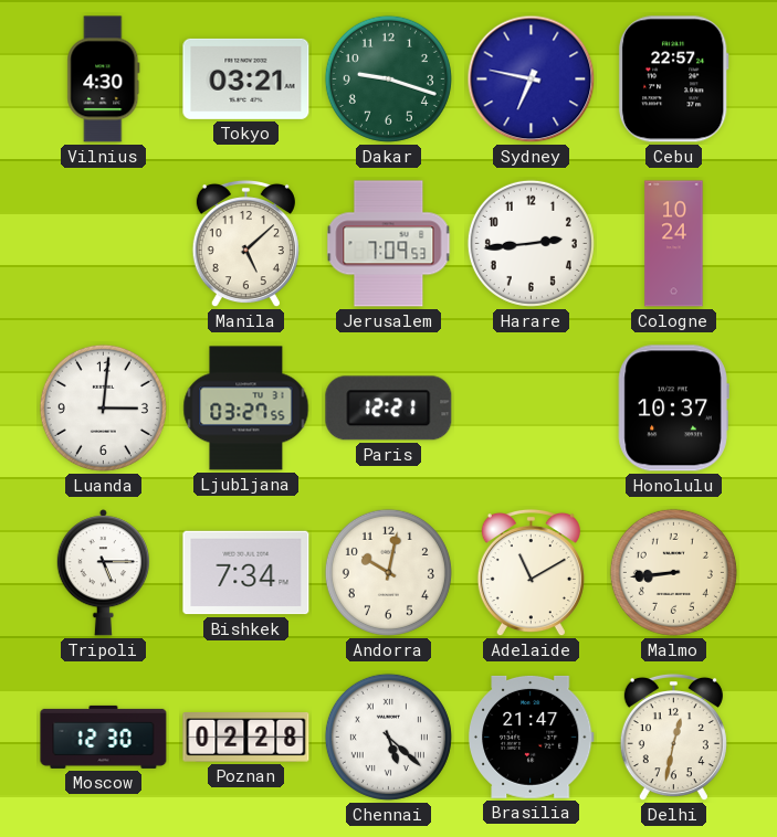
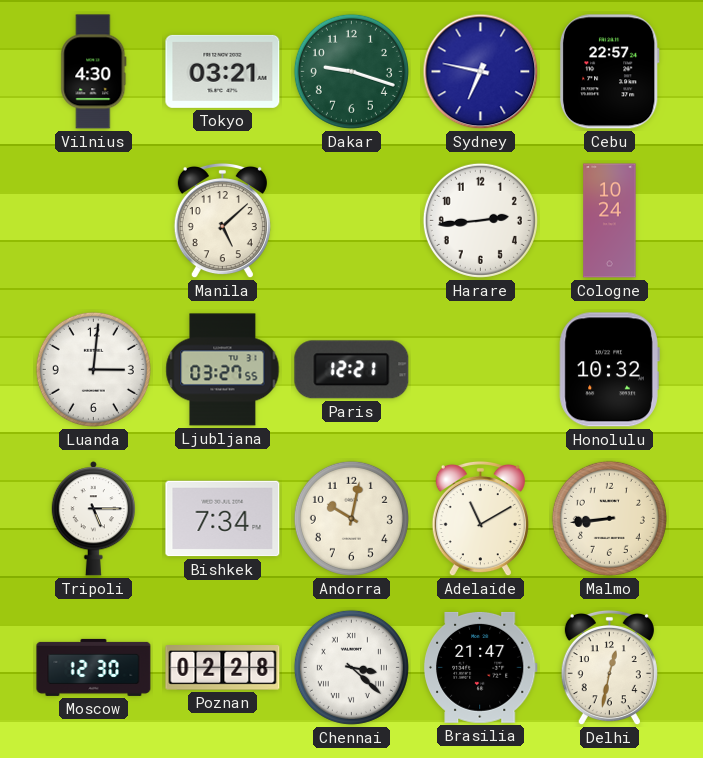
Jerusalem: 7:09 -> none (389, 244)
Honolulu: 10:37 -> 10:32 (609, 370)
Chennai: 5:22 -> 3:22 (351, 667)
